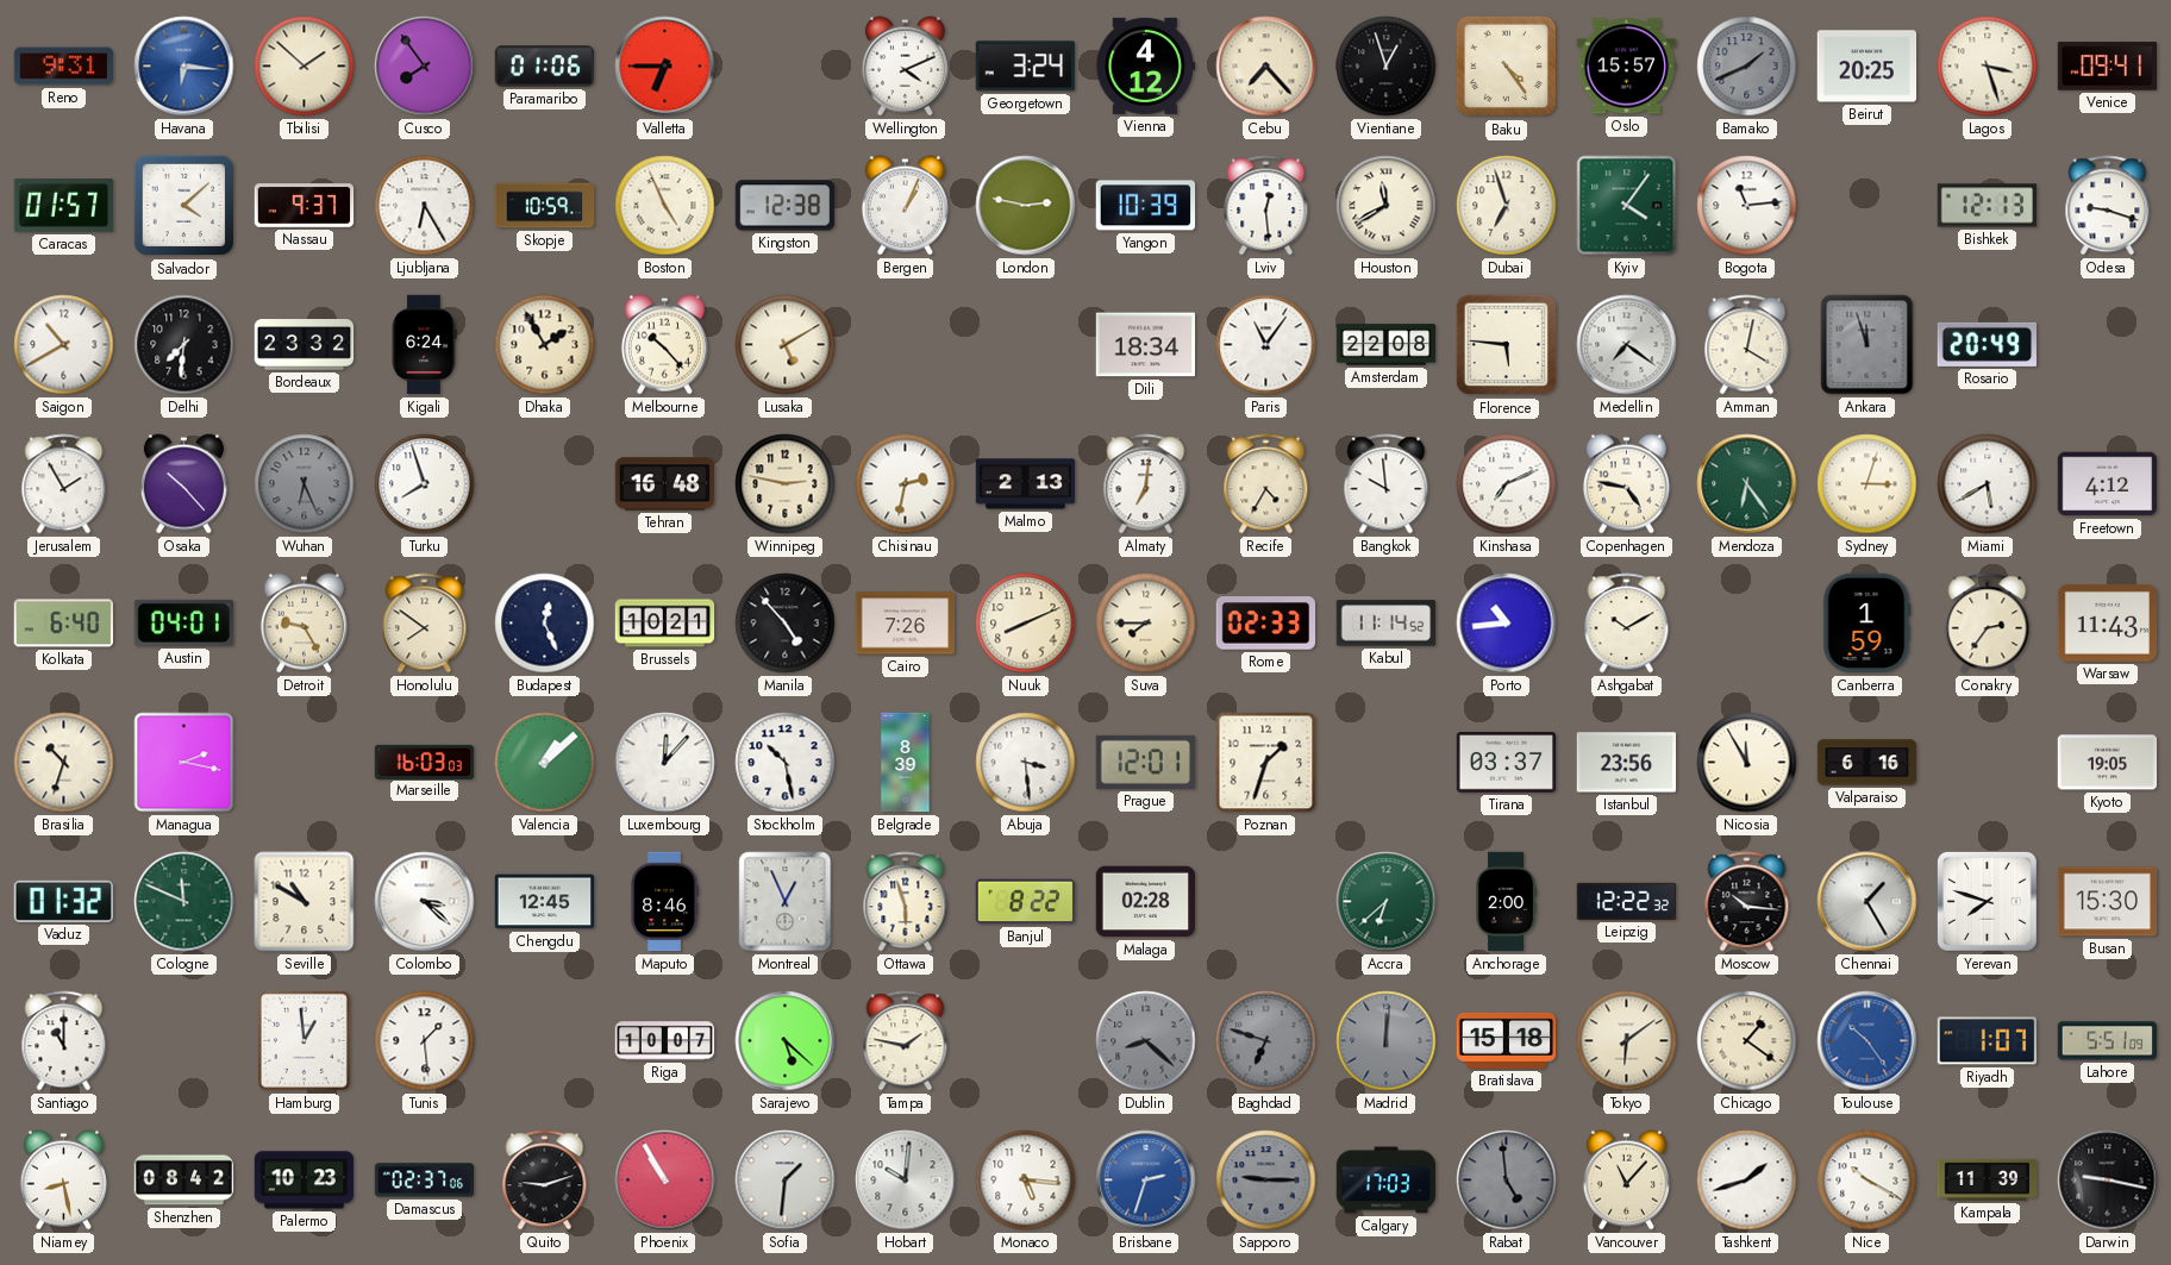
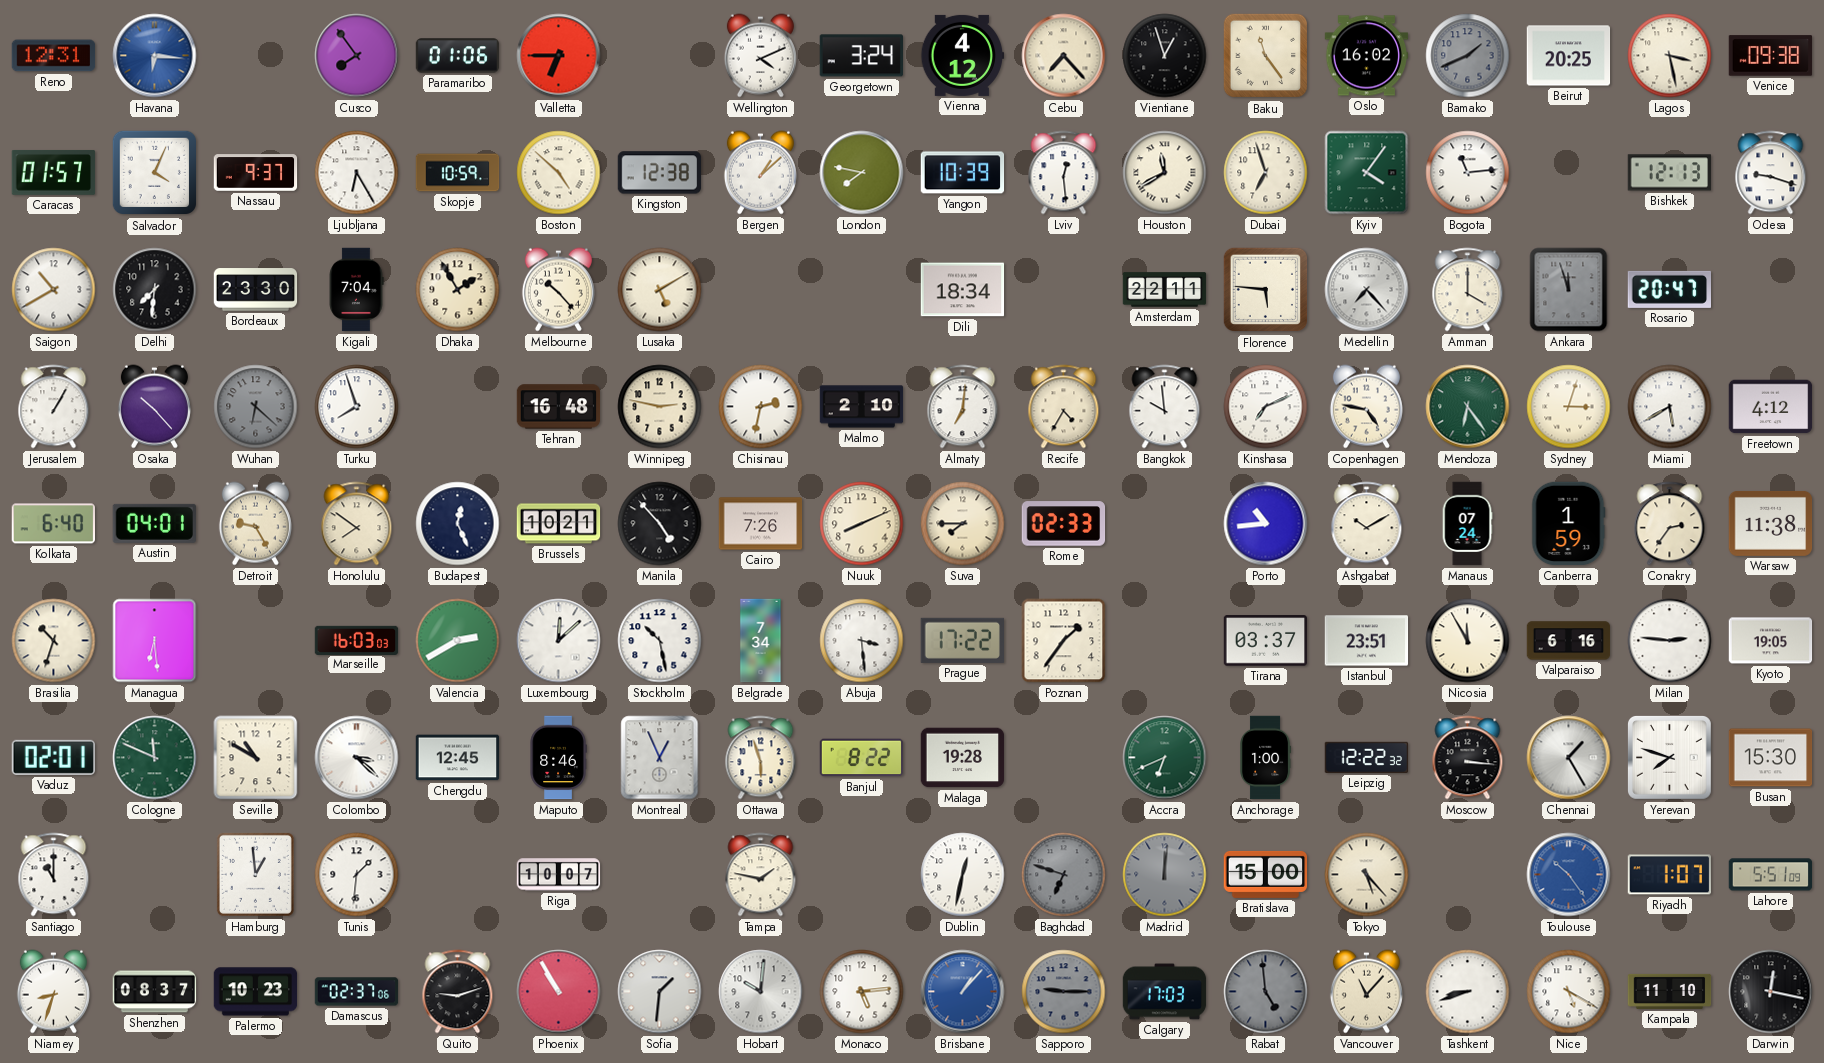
Reno: 9:31 -> 12:31 (54, 56)
Tbilisi: 1:52 -> none (305, 67)
Baku: 4:24 -> 11:24 (1266, 56)
Oslo: 15:57 -> 16:02 (1367, 56)
Lagos: 3:27 -> 3:28 (1670, 56)
Venice: 09:41 -> 09:38 (1771, 56)
Salvador: 4:08 -> 4:04 (155, 173)
Boston: 4:56 -> 4:52 (559, 173)
Bergen: 1:04 -> 1:08 (760, 173)
London: 2:47 -> 7:47 (862, 173)
Bordeaux: 23:32 -> 23:30 (256, 290)
Kigali: 6:24 -> 7:04 (356, 290)
Paris: 11:06 -> none (1266, 345)
Amsterdam: 22:08 -> 22:11 (1165, 290)
Medellin: 7:21 -> 7:23 (1367, 290)
Amman: 4:02 -> 4:00 (1468, 290)
Rosario: 20:49 -> 20:47 (1669, 289)
Jerusalem: 1:55 -> 1:05 (54, 407)
Wuhan: 6:26 -> 6:22 (256, 407)
Malmo: 2:13 -> 2:10 (862, 407)
Kabul: 11:14 -> none (1387, 624)
Manaus: none -> 07:24 (1467, 524)
Warsaw: 11:43 -> 11:38 (1771, 523)
Managua: 2:17 -> 6:29 (155, 641)
Valencia: 1:08 -> 2:40 (458, 641)
Luxembourg: 12:07 -> 12:08 (559, 641)
Belgrade: 8:39 -> 7:34 (761, 641)
Prague: 12:01 -> 17:22 (962, 640)
Poznan: 1:33 -> 1:36 (1064, 641)
Istanbul: 23:56 -> 23:51 (1367, 641)
Milan: none -> 2:46 (1670, 641)
Vaduz: 01:32 -> 02:01 (53, 757)
Malaga: 02:28 -> 19:28 (963, 758)
Accra: 6:38 -> 6:41 (1165, 758)
Anchorage: 2:00 -> 1:00 (1266, 758)
Moscow: 10:16 -> 3:16 (1468, 758)
Tunis: 1:29 -> 1:31 (357, 875)
Sarajevo: 5:22 -> none (786, 1041)
Dublin: 8:22 -> 12:32 (963, 875)
Dublin dial: grey -> white (963, 875)
Bratislava: 15:18 -> 15:00 (1266, 874)
Tokyo: 6:09 -> 5:23 (1367, 875)
Chicago: 1:21 -> none (1747, 1041)
Niamey: 8:28 -> 8:33 (53, 992)
Shenzhen: 08:42 -> 08:37 (155, 992)
Monaco: 5:16 -> 5:14 (862, 992)
Brisbane: 2:33 -> 1:07 (963, 992)
Tashkent: 1:42 -> 8:42 (1468, 992)
Nice: 10:20 -> 5:20 (1569, 992)
Kampala: 11:39 -> 11:10 (1670, 991)
Darwin: 9:17 -> 12:17 (1771, 992)
